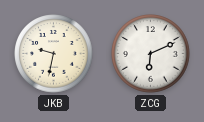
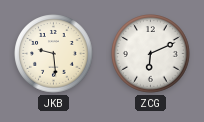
JKB: 9:32 -> 9:29 (54, 54)
